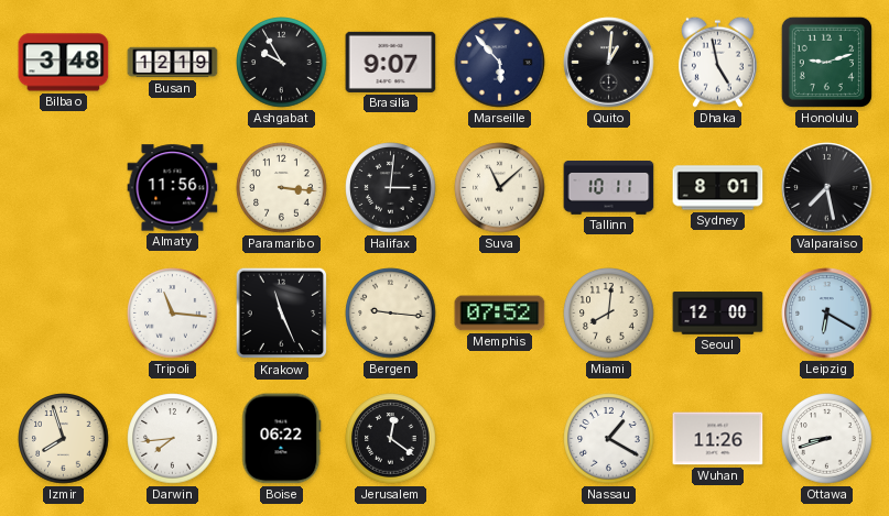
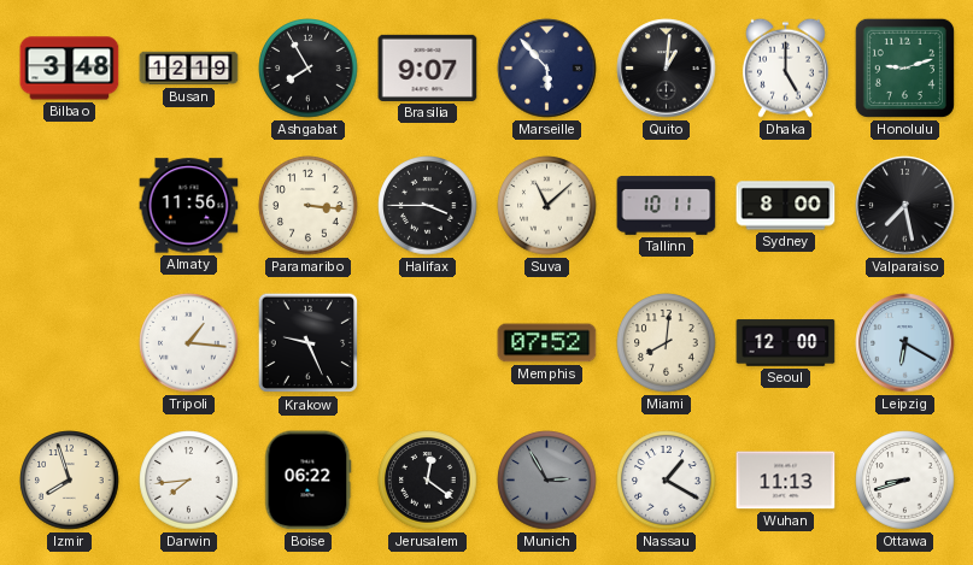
Ashgabat: 9:55 -> 7:55 (309, 69)
Dhaka: 4:58 -> 5:00 (785, 67)
Halifax: 3:01 -> 3:45 (428, 206)
Sydney: 8:01 -> 8:00 (786, 206)
Tripoli: 11:16 -> 1:16 (189, 343)
Krakow: 11:26 -> 9:26 (309, 343)
Bergen: 9:16 -> none (391, 314)
Munich: none -> 2:55 (547, 481)
Wuhan: 11:26 -> 11:13 (786, 481)
